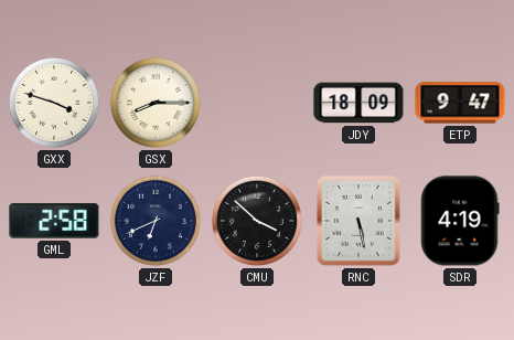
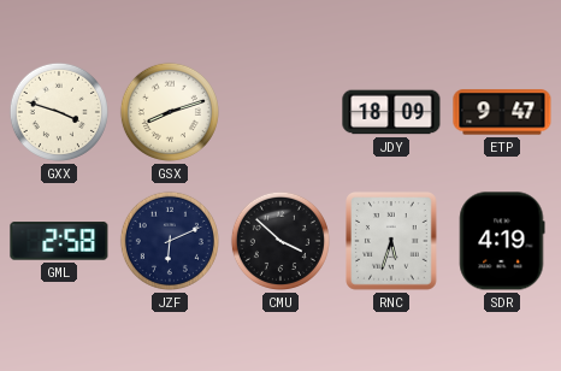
GSX: 8:15 -> 8:12 (170, 112)
JZF: 6:41 -> 6:11 (170, 241)
RNC: 5:28 -> 5:33 (392, 241)
